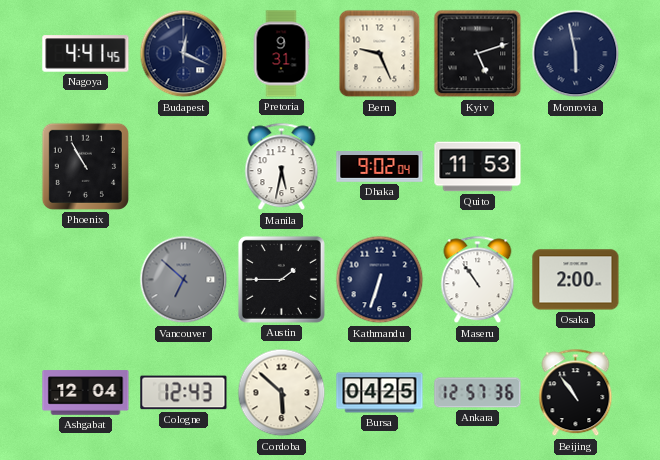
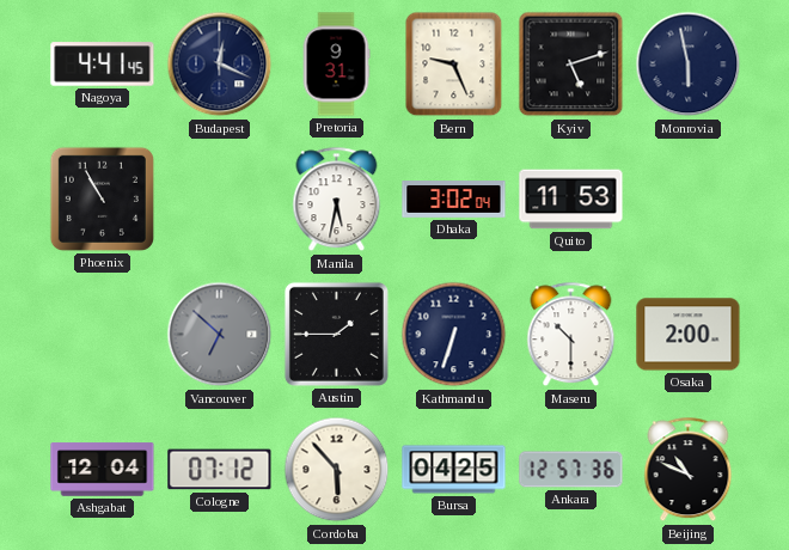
Dhaka: 9:02 -> 3:02 (454, 200)
Maseru: 10:54 -> 10:30 (571, 335)
Cologne: 12:43 -> 07:12 (220, 470)
Cordoba: 5:52 -> 5:53 (337, 470)
Beijing: 10:54 -> 10:49 (689, 470)
